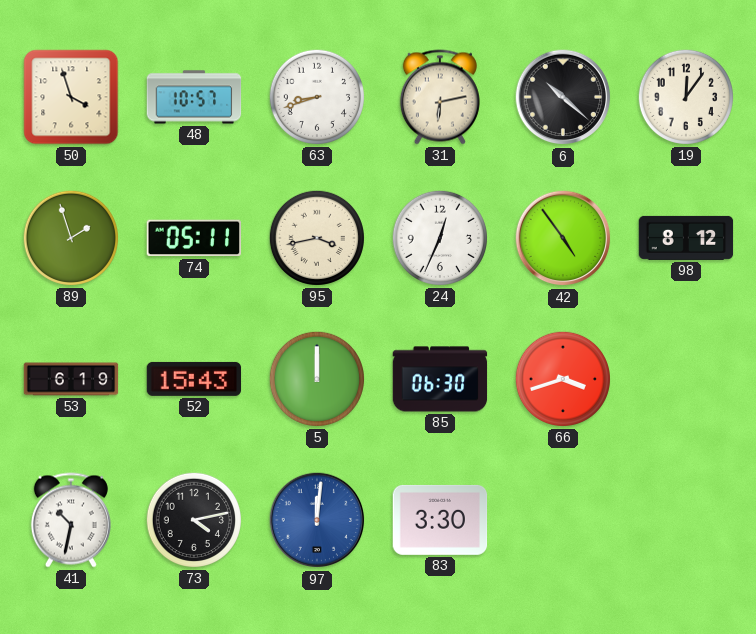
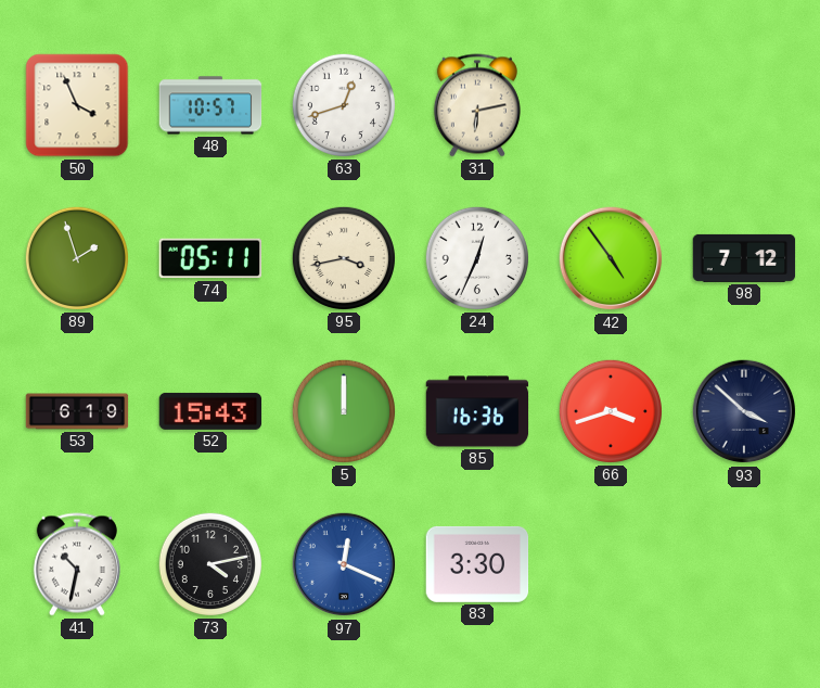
50: 3:57 -> 3:56 (77, 105)
63: 8:42 -> 12:42 (344, 105)
6: 10:22 -> none (563, 97)
19: 12:06 -> none (686, 97)
98: 8:12 -> 7:12 (744, 258)
85: 06:30 -> 16:36 (477, 411)
93: none -> 3:52 (744, 411)
97: 12:01 -> 12:19 (344, 564)
